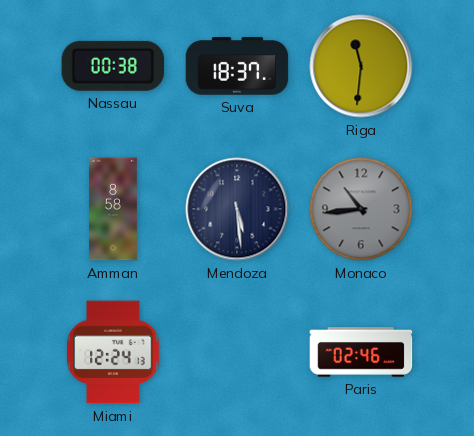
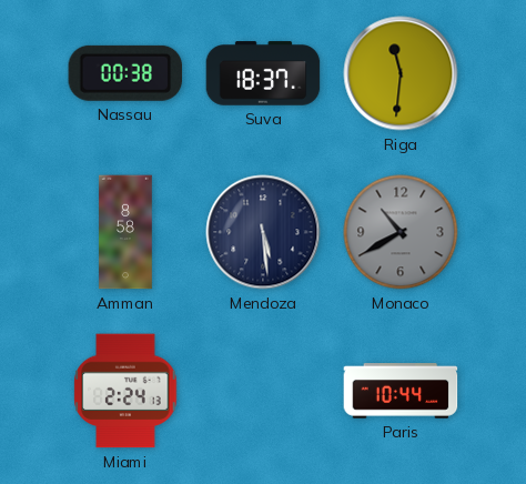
Monaco: 10:44 -> 10:40 (401, 232)
Miami: 12:24 -> 2:24 (125, 391)
Paris: 02:46 -> 10:44 (401, 391)
